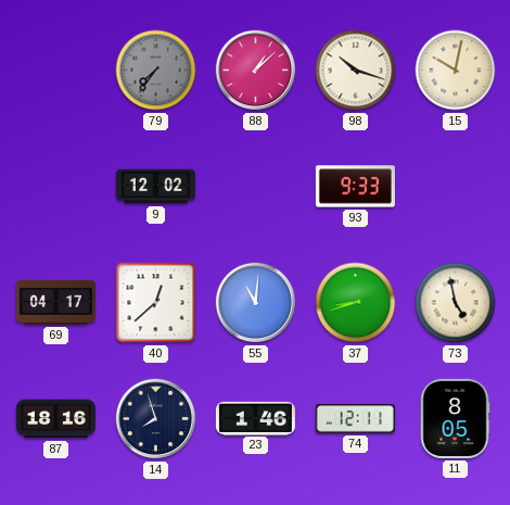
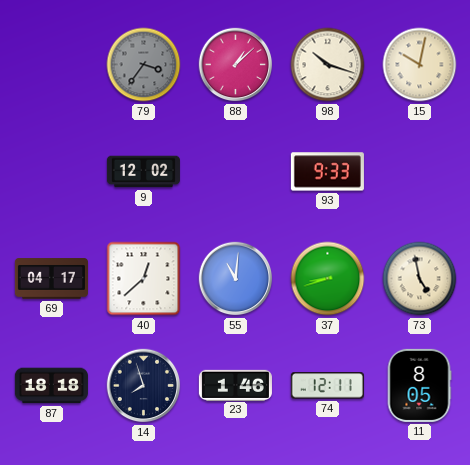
79: 7:36 -> 3:36 (144, 65)
87: 18:16 -> 18:18 (51, 386)
